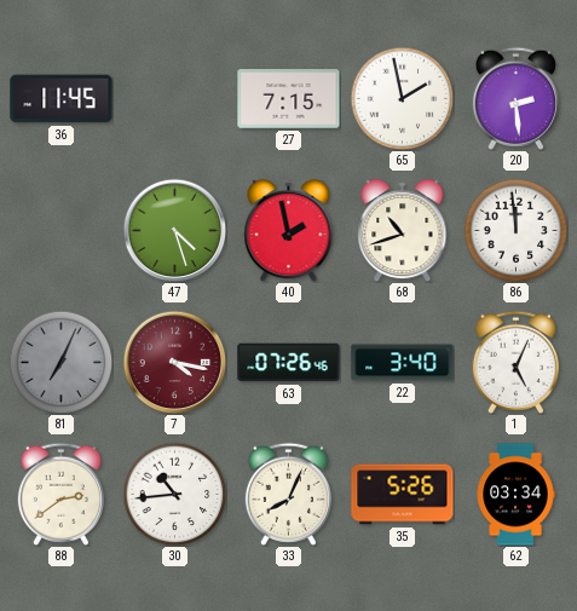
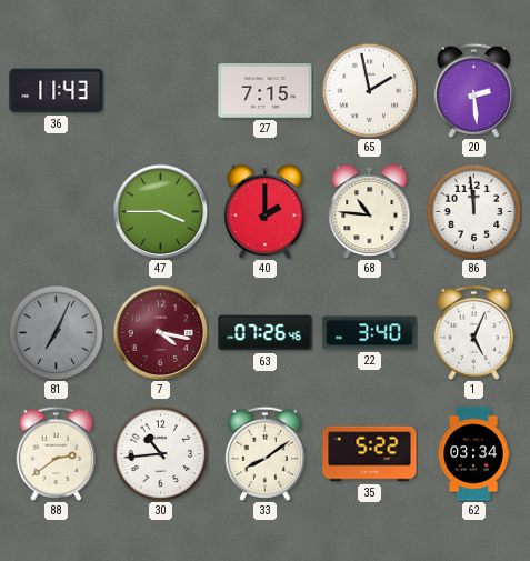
36: 11:45 -> 11:43 (57, 91)
47: 4:27 -> 3:45 (160, 211)
40: 1:58 -> 2:00 (266, 211)
68: 10:42 -> 10:46 (370, 211)
33: 8:04 -> 8:09 (264, 453)
35: 5:26 -> 5:22 (370, 454)
